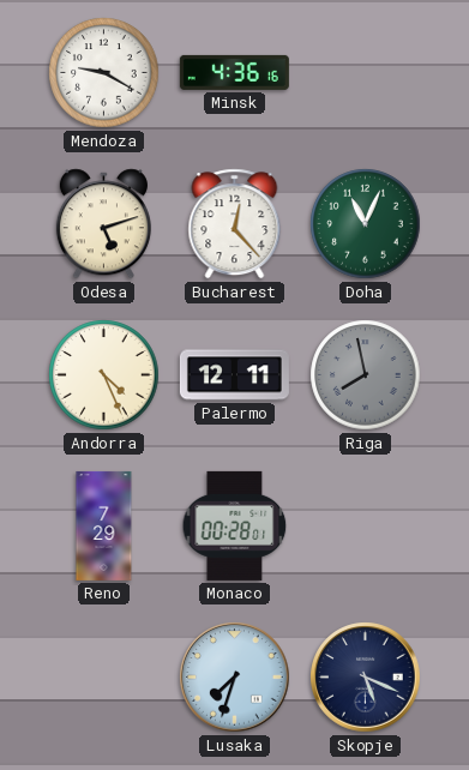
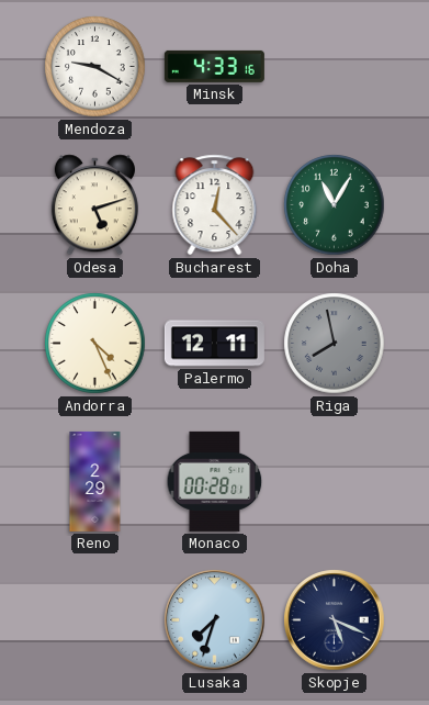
Minsk: 4:36 -> 4:33 (214, 66)
Doha: 11:04 -> 11:05 (335, 205)
Reno: 7:29 -> 2:29 (95, 481)
